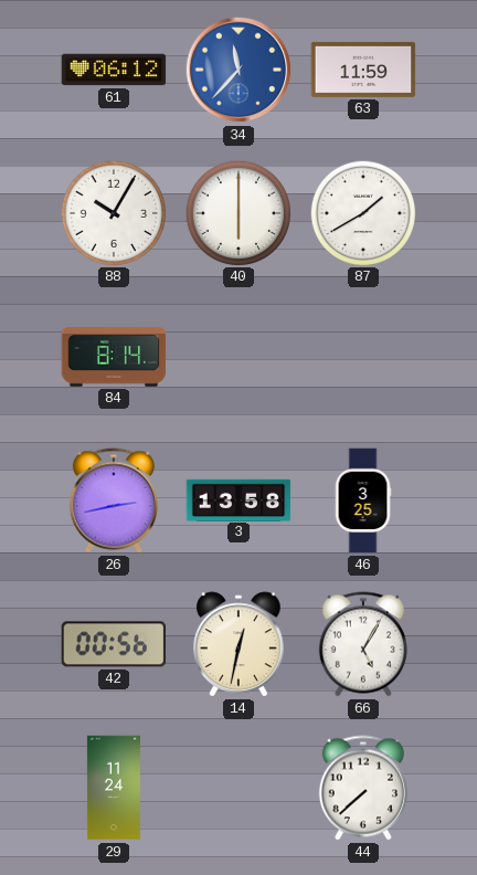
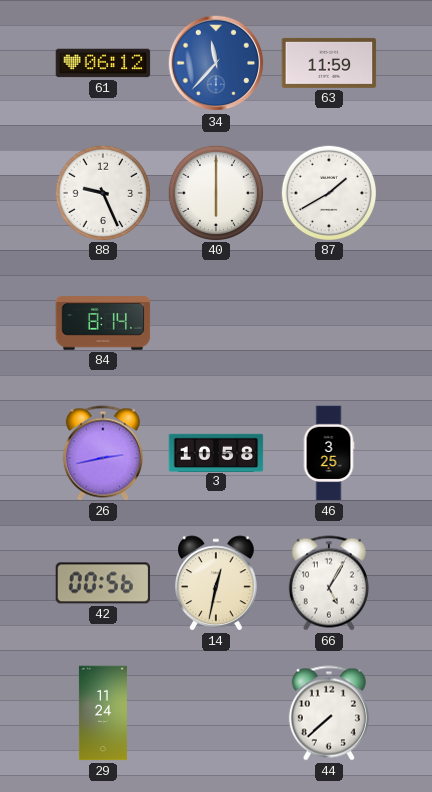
88: 10:05 -> 9:26 (102, 192)
3: 13:58 -> 10:58 (216, 452)
